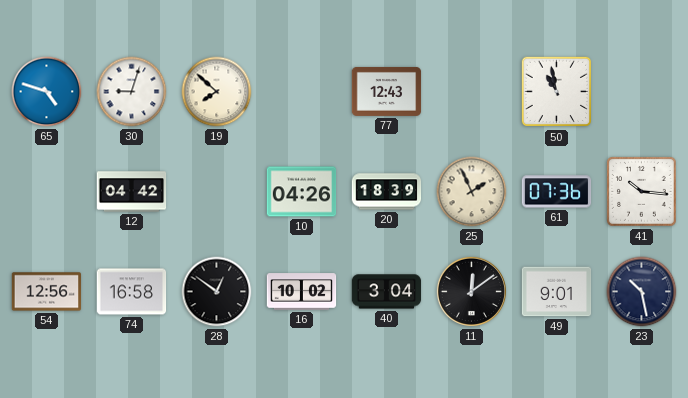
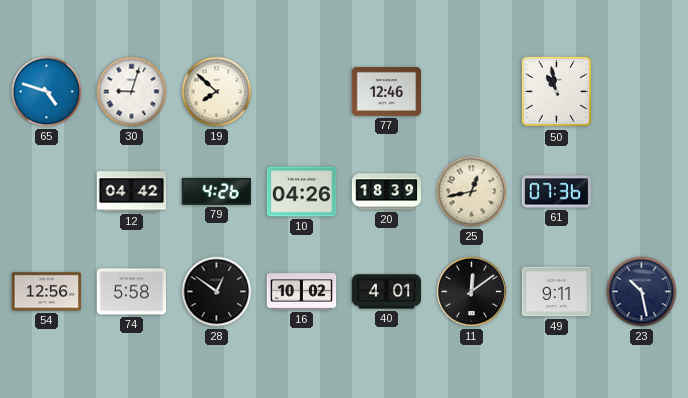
77: 12:43 -> 12:46 (387, 91)
79: none -> 4:26 (216, 191)
25: 1:56 -> 12:43 (472, 192)
41: 10:16 -> none (642, 192)
74: 16:58 -> 5:58 (132, 292)
40: 3:04 -> 4:01 (387, 292)
49: 9:01 -> 9:11 (557, 292)
